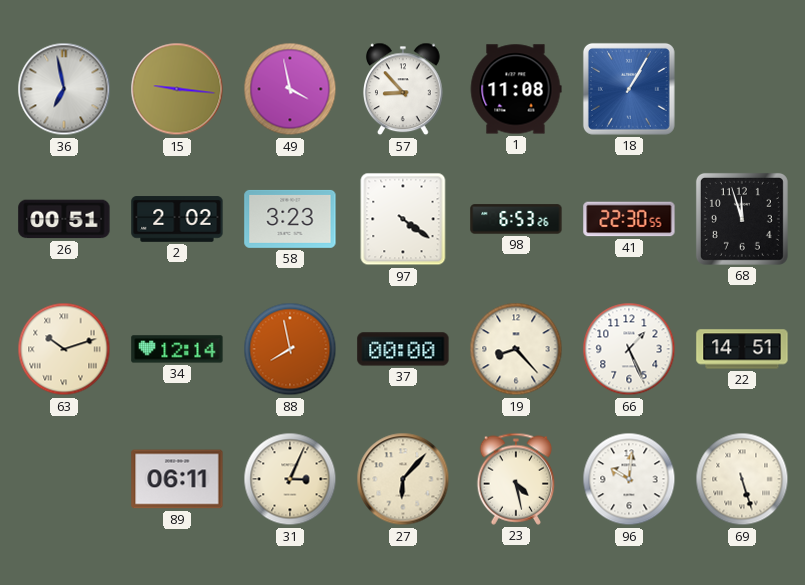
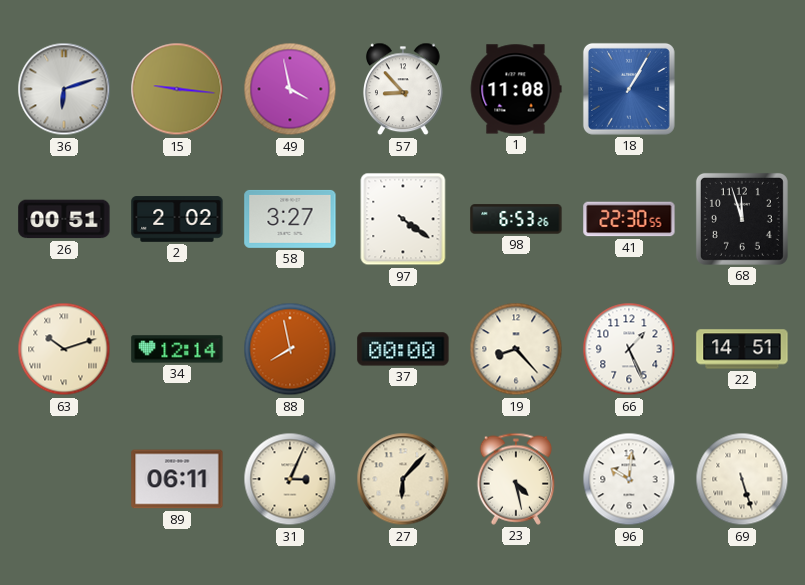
36: 6:58 -> 6:12 (64, 89)
58: 3:23 -> 3:27 (290, 219)
